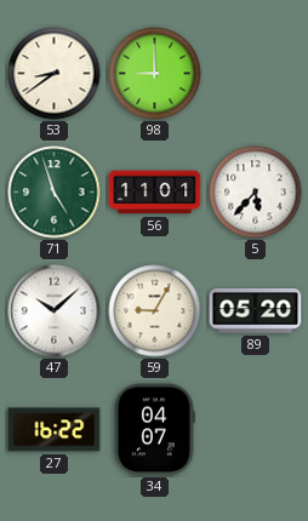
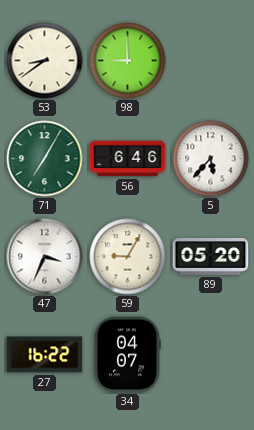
71: 4:57 -> 7:05 (45, 159)
56: 11:01 -> 6:46 (128, 159)
47: 10:08 -> 3:34 (45, 257)
